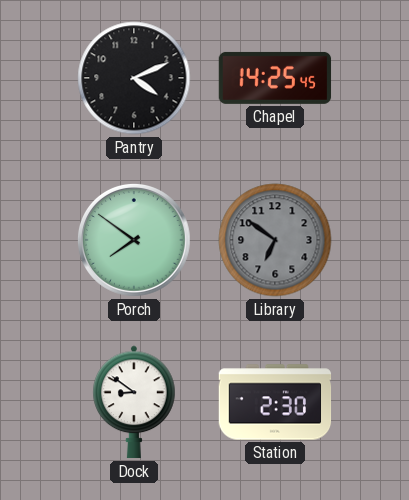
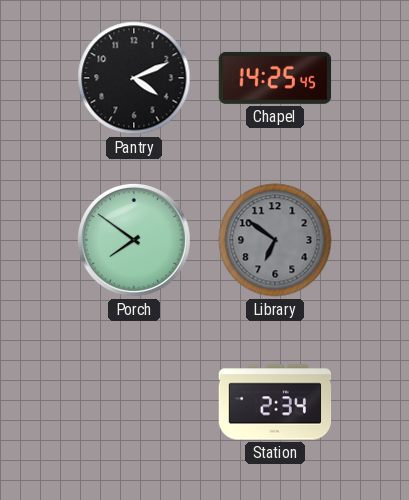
Dock: 8:51 -> none (134, 402)
Station: 2:30 -> 2:34 (275, 402)
